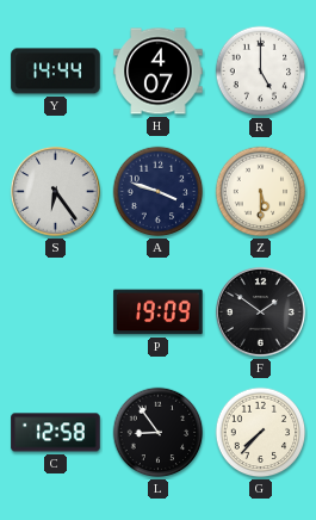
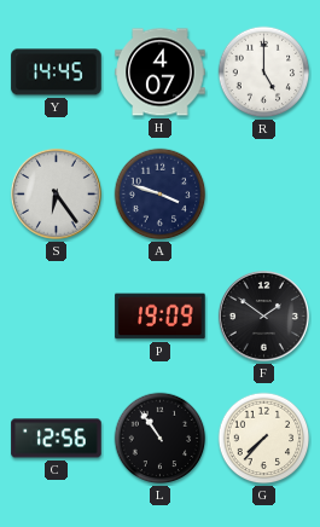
Y: 14:44 -> 14:45 (57, 73)
Z: 5:30 -> none (261, 192)
C: 12:58 -> 12:56 (57, 439)
L: 8:54 -> 10:54 (161, 439)
